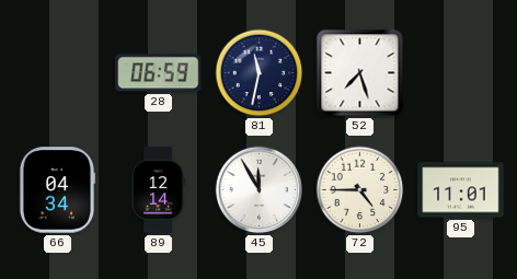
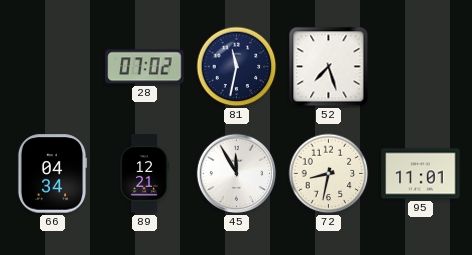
28: 06:59 -> 07:02 (145, 67)
89: 12:14 -> 12:21 (144, 174)
72: 4:45 -> 8:32 (329, 174)
